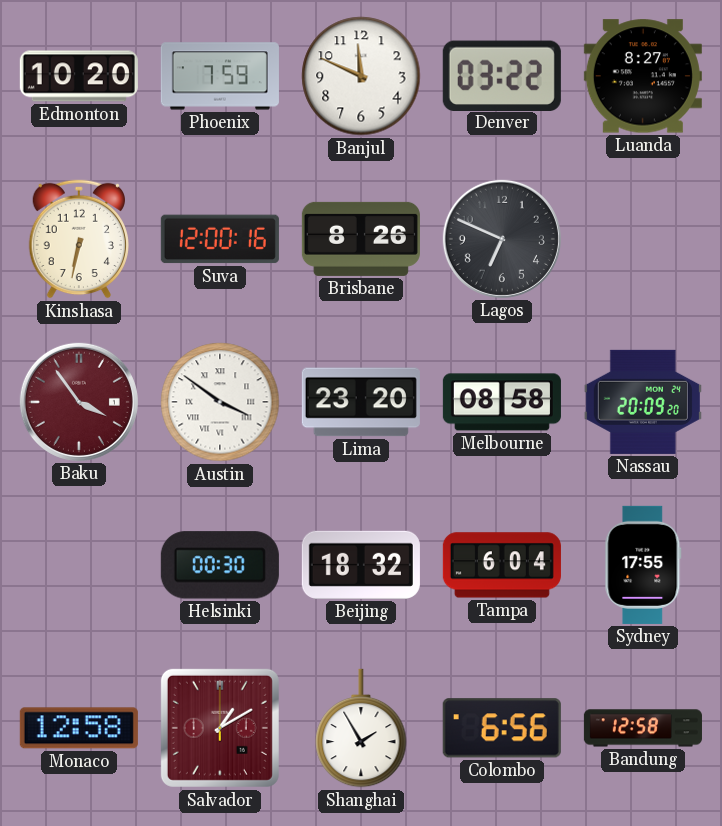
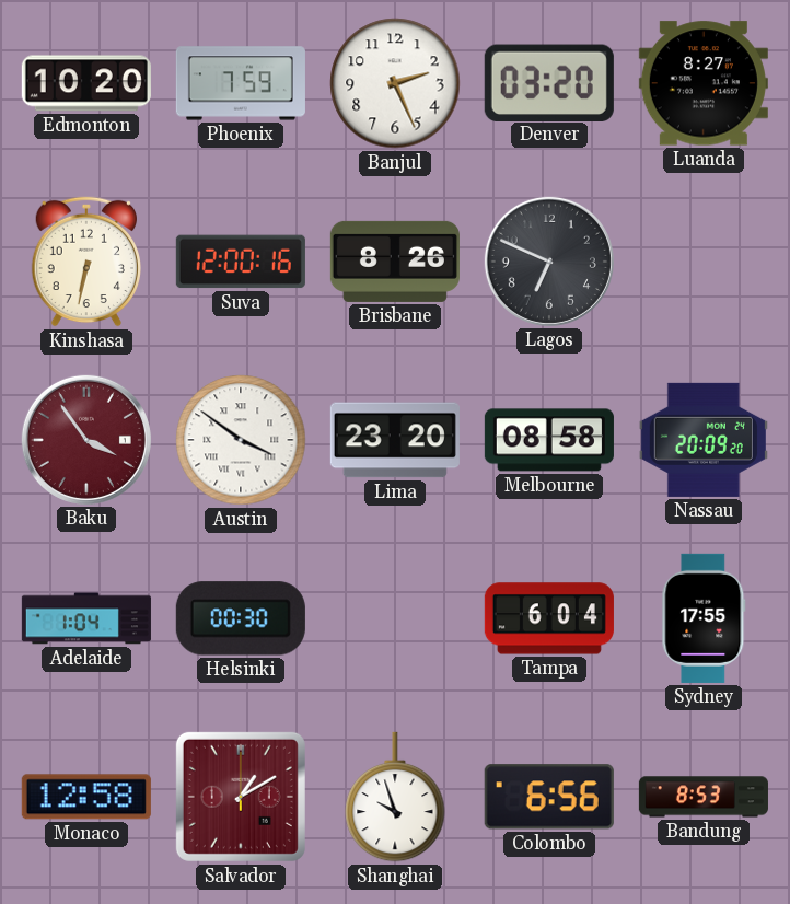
Banjul: 11:49 -> 2:26 (395, 83)
Denver: 03:22 -> 03:20 (549, 82)
Adelaide: none -> 1:04 (86, 618)
Beijing: 18:32 -> none (361, 565)
Shanghai: 1:55 -> 9:57 (395, 797)
Bandung: 12:58 -> 8:53 (704, 797)
